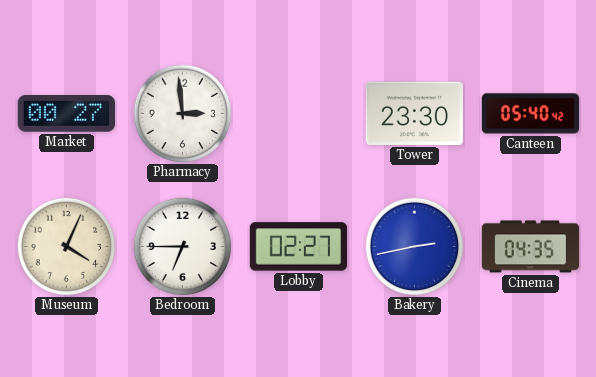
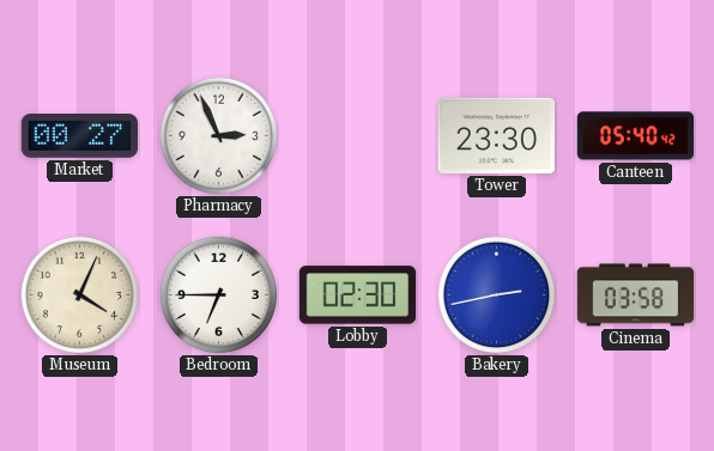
Pharmacy: 2:59 -> 2:56 (219, 136)
Lobby: 02:27 -> 02:30 (358, 295)
Cinema: 04:35 -> 03:58 (636, 295)
